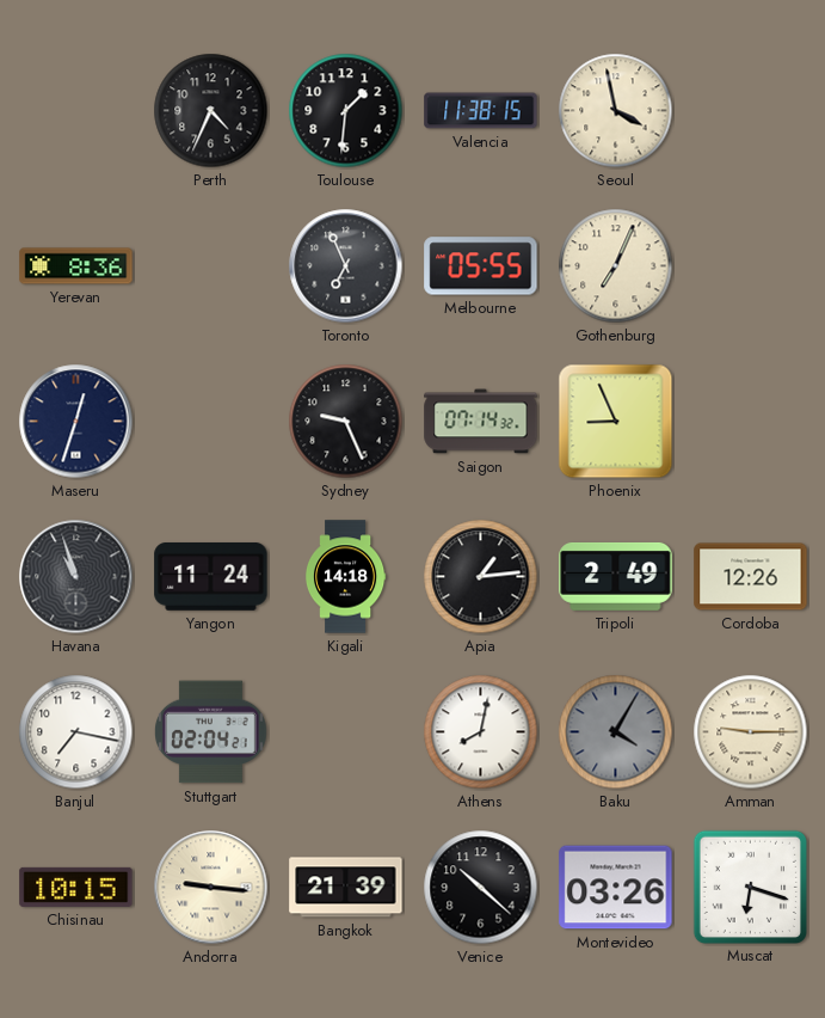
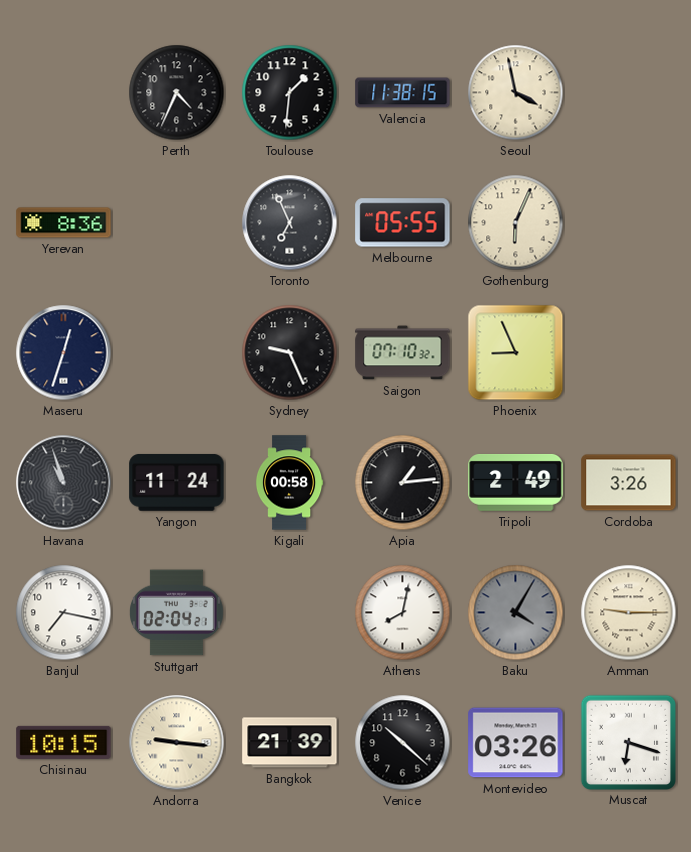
Gothenburg: 7:04 -> 6:04 (516, 223)
Saigon: 07:14 -> 07:10 (403, 353)
Kigali: 14:18 -> 00:58 (289, 483)
Cordoba: 12:26 -> 3:26 (629, 483)
